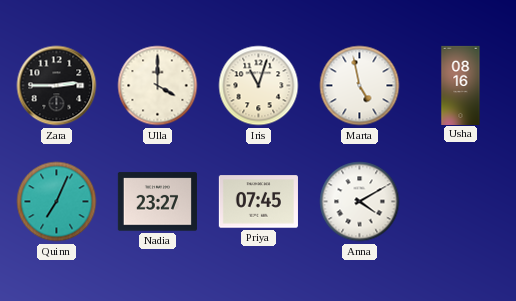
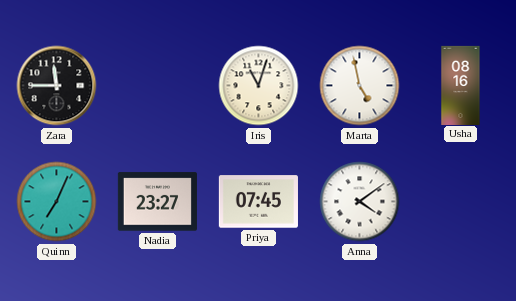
Zara: 2:45 -> 11:45 (57, 86)
Ulla: 4:00 -> none (158, 86)
Anna: 4:10 -> 4:09 (360, 202)
